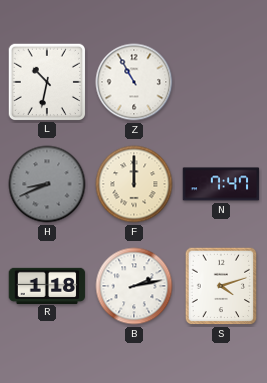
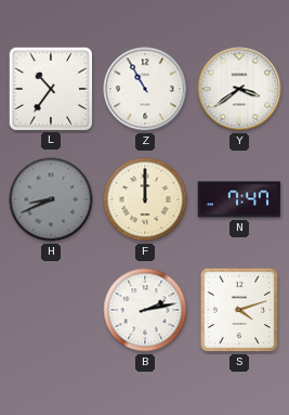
L: 10:32 -> 10:36 (50, 88)
Y: none -> 3:39 (239, 89)
R: 1:18 -> none (47, 285)
